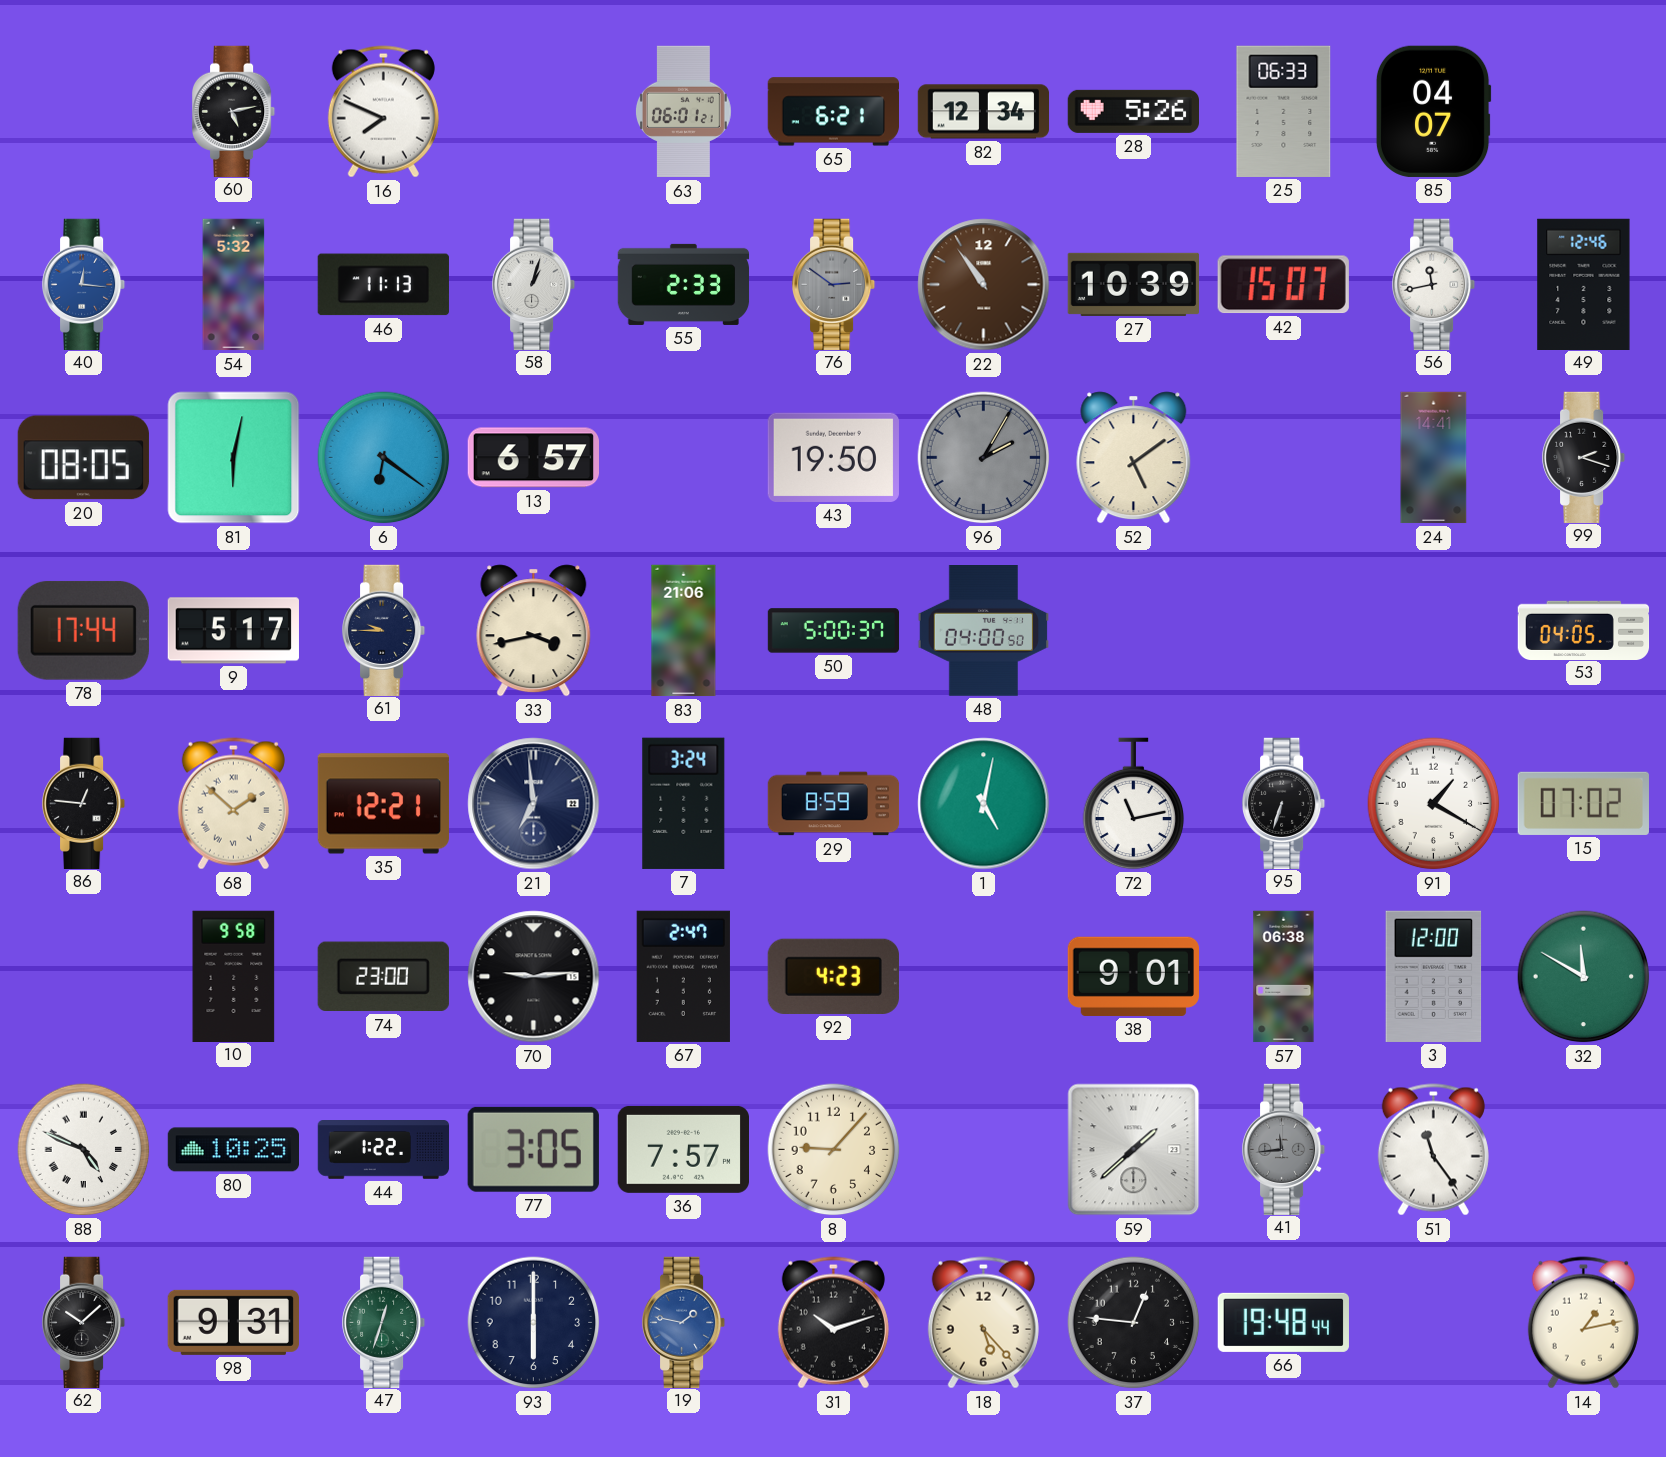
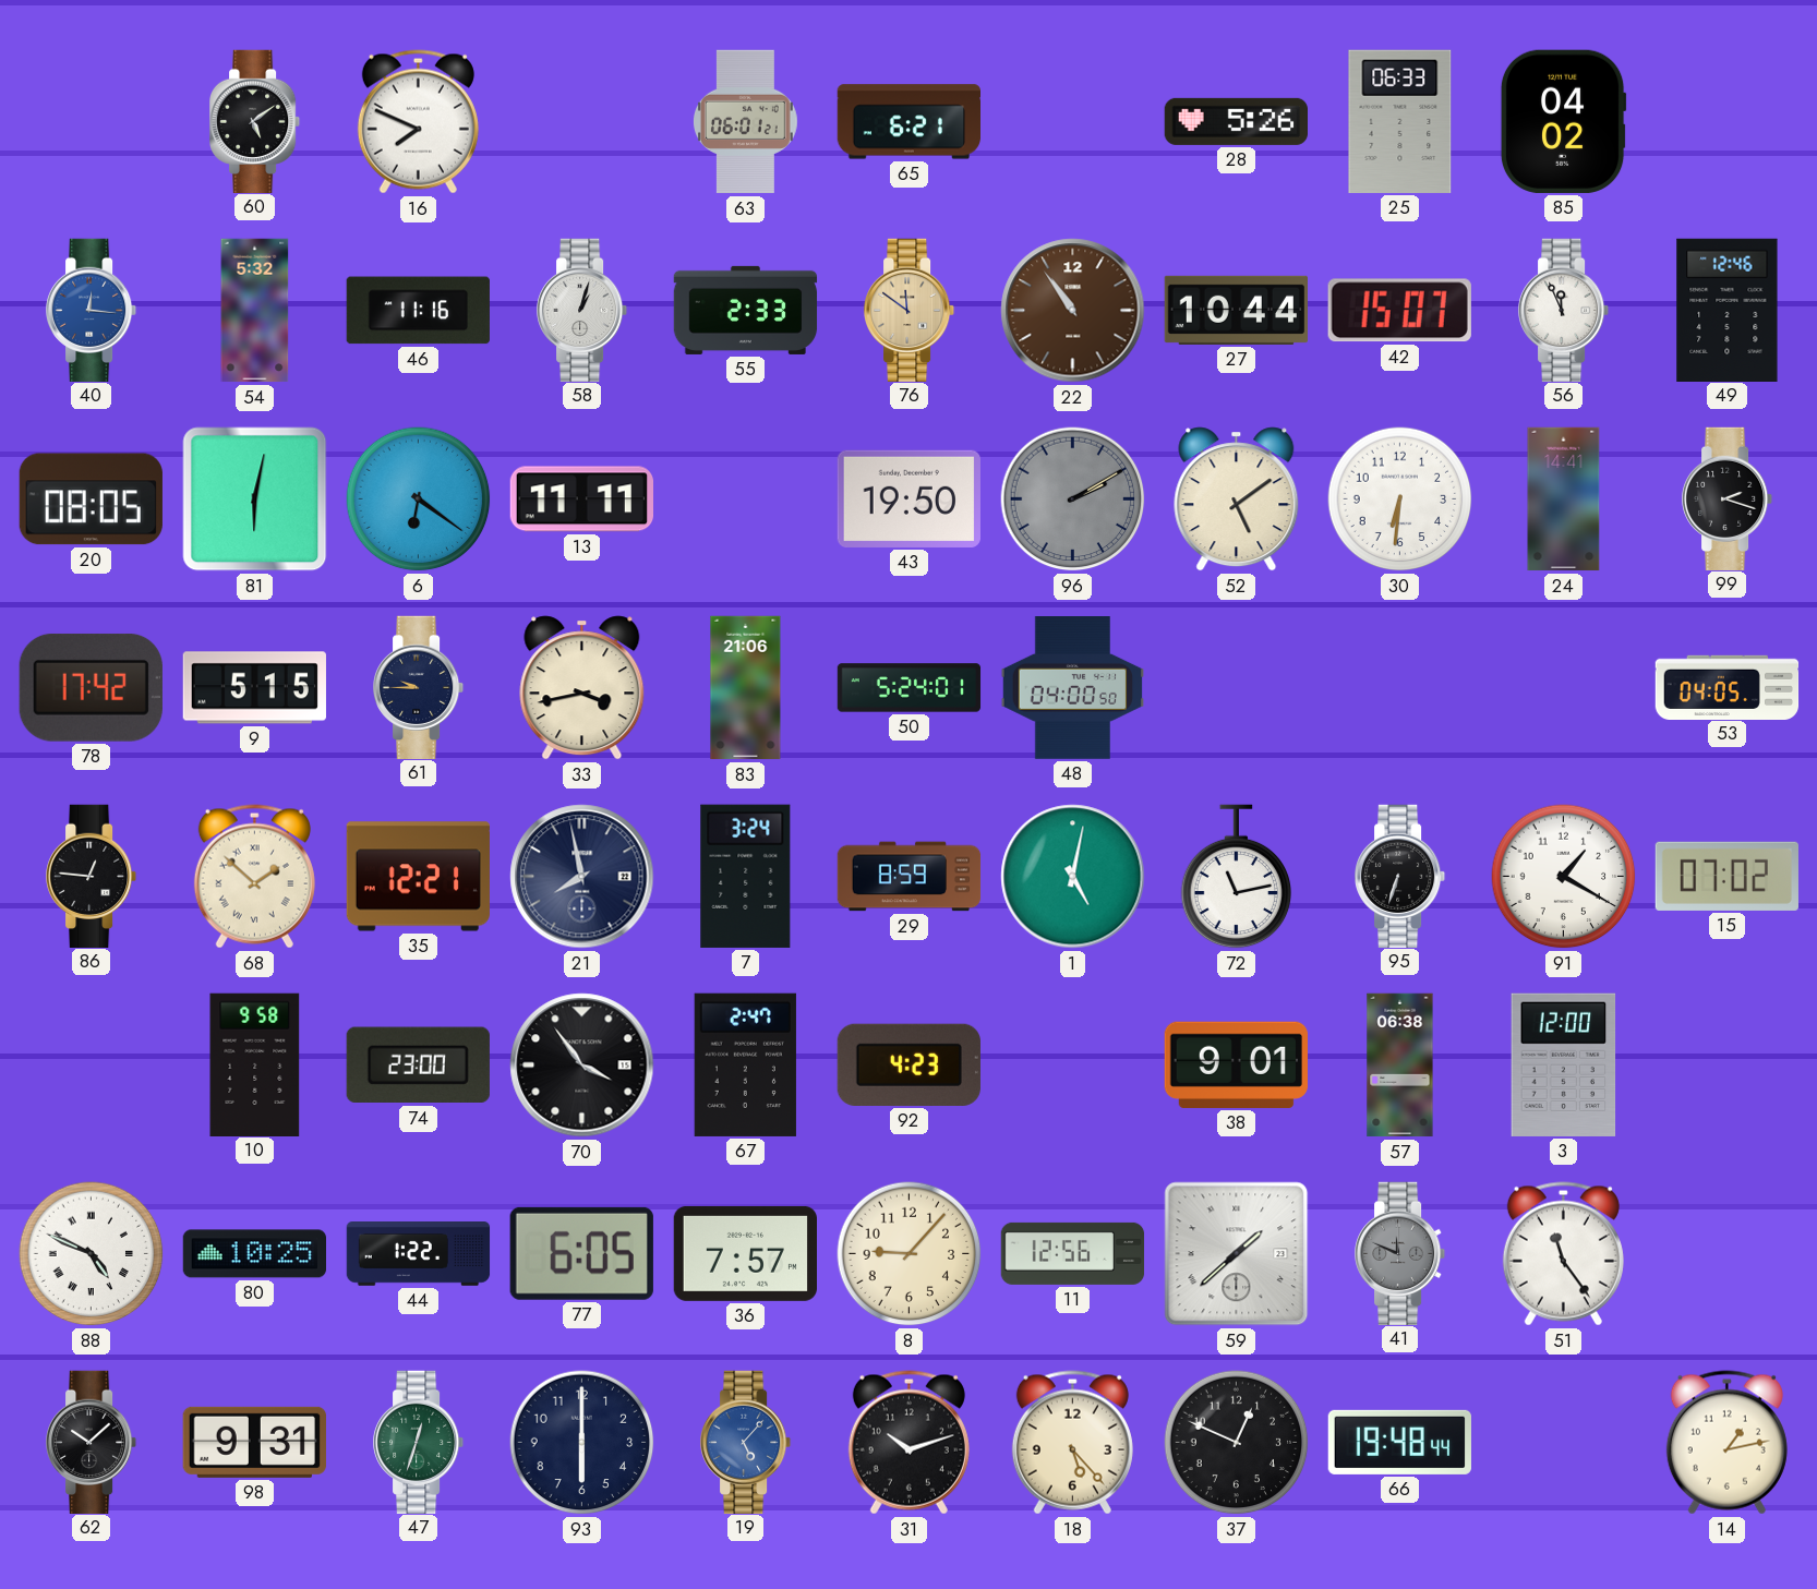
60: 5:13 -> 5:09 (256, 121)
82: 12:34 -> none (984, 112)
85: 04:07 -> 04:02 (1563, 121)
46: 11:13 -> 11:16 (418, 311)
76: 2:51 -> 11:51 (911, 310)
76 dial: grey -> champagne (911, 310)
27: 10:39 -> 10:44 (1236, 310)
56: 11:43 -> 11:56 (1565, 310)
13: 6:57 -> 11:11 (581, 499)
96: 2:05 -> 2:10 (1073, 499)
30: none -> 6:31 (1400, 499)
78: 17:44 -> 17:42 (91, 687)
9: 5:17 -> 5:15 (254, 688)
50: 5:00 -> 5:24 (910, 688)
21: 6:59 -> 7:58 (582, 877)
70: 9:14 -> 3:54 (582, 1066)
32: 11:50 -> none (1584, 977)
77: 3:05 -> 6:05 (581, 1253)
11: none -> 12:56 (1073, 1253)
41: 11:44 -> 11:49 (1401, 1253)
19: 1:47 -> 5:07 (747, 1442)
37: 12:46 -> 12:49 (1237, 1443)
